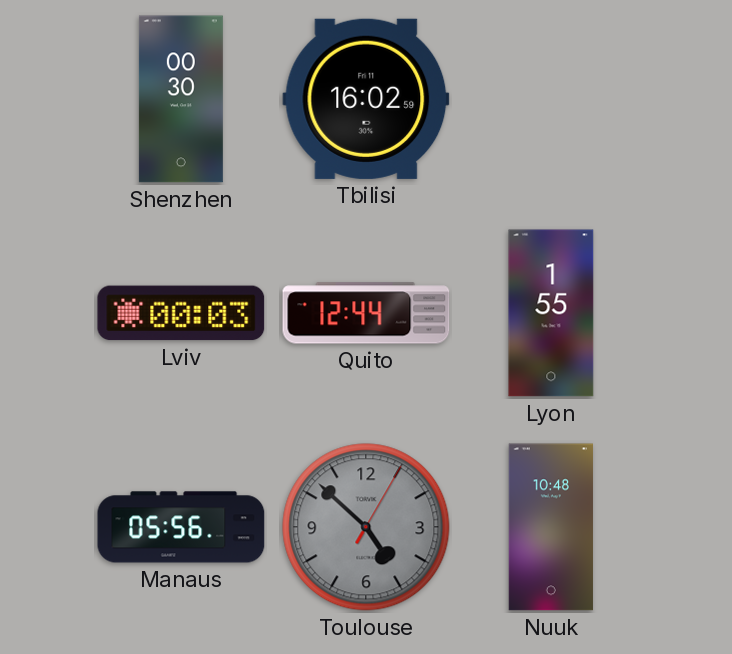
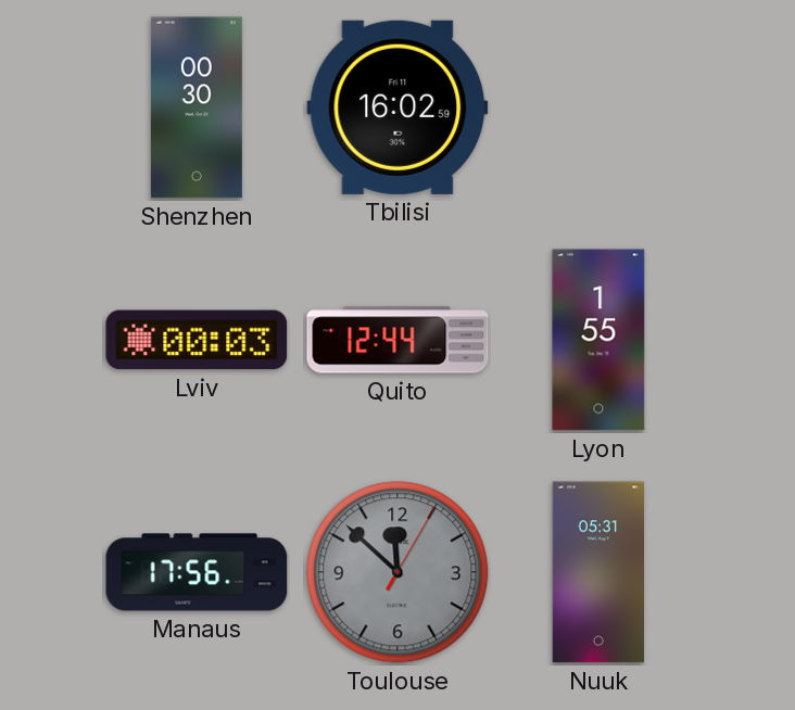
Manaus: 05:56 -> 17:56 (197, 572)
Toulouse: 4:52 -> 11:52 (397, 572)
Nuuk: 10:48 -> 05:31 (598, 572)
